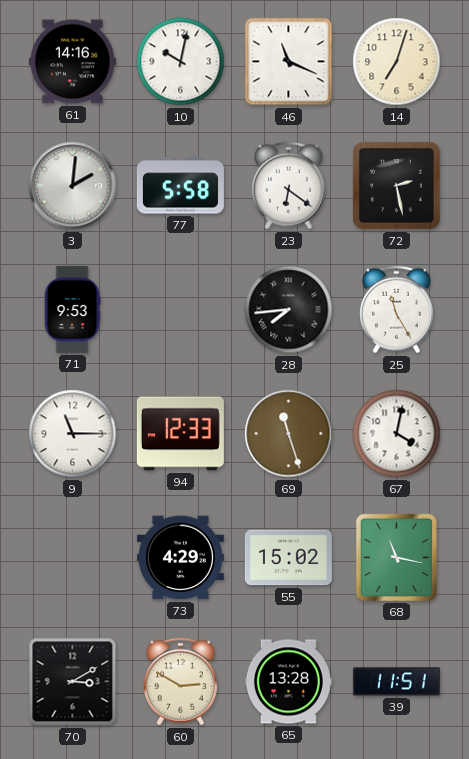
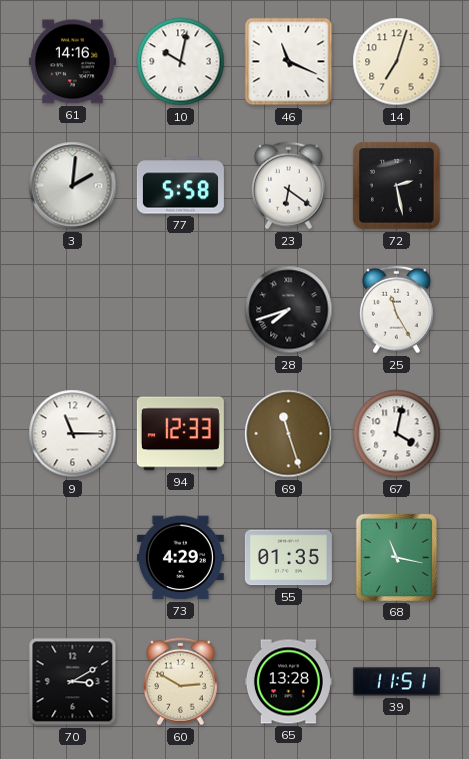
71: 9:53 -> none (72, 309)
28: 7:44 -> 7:42 (289, 310)
55: 15:02 -> 01:35 (288, 558)
